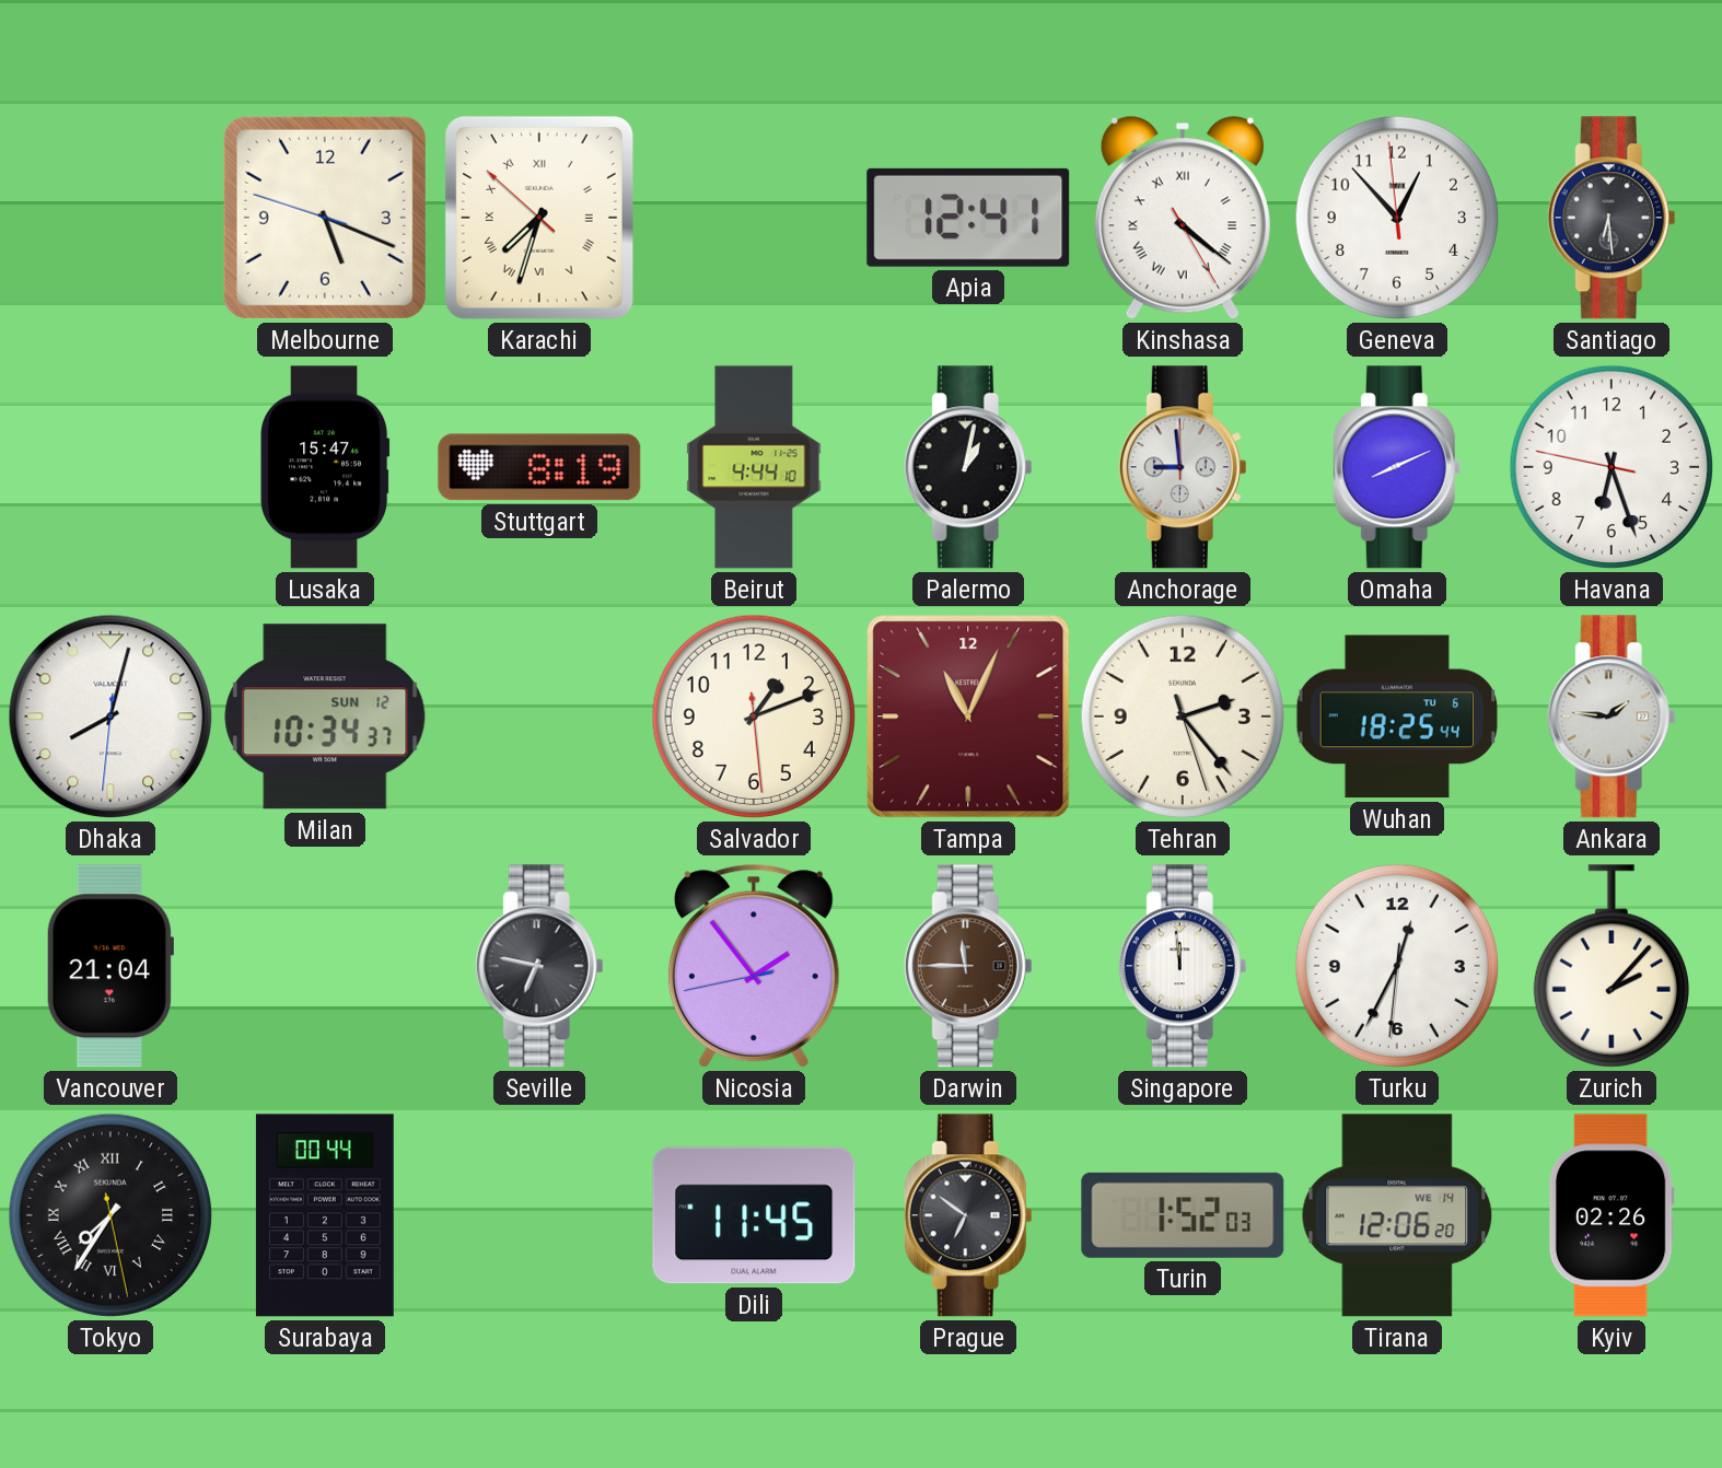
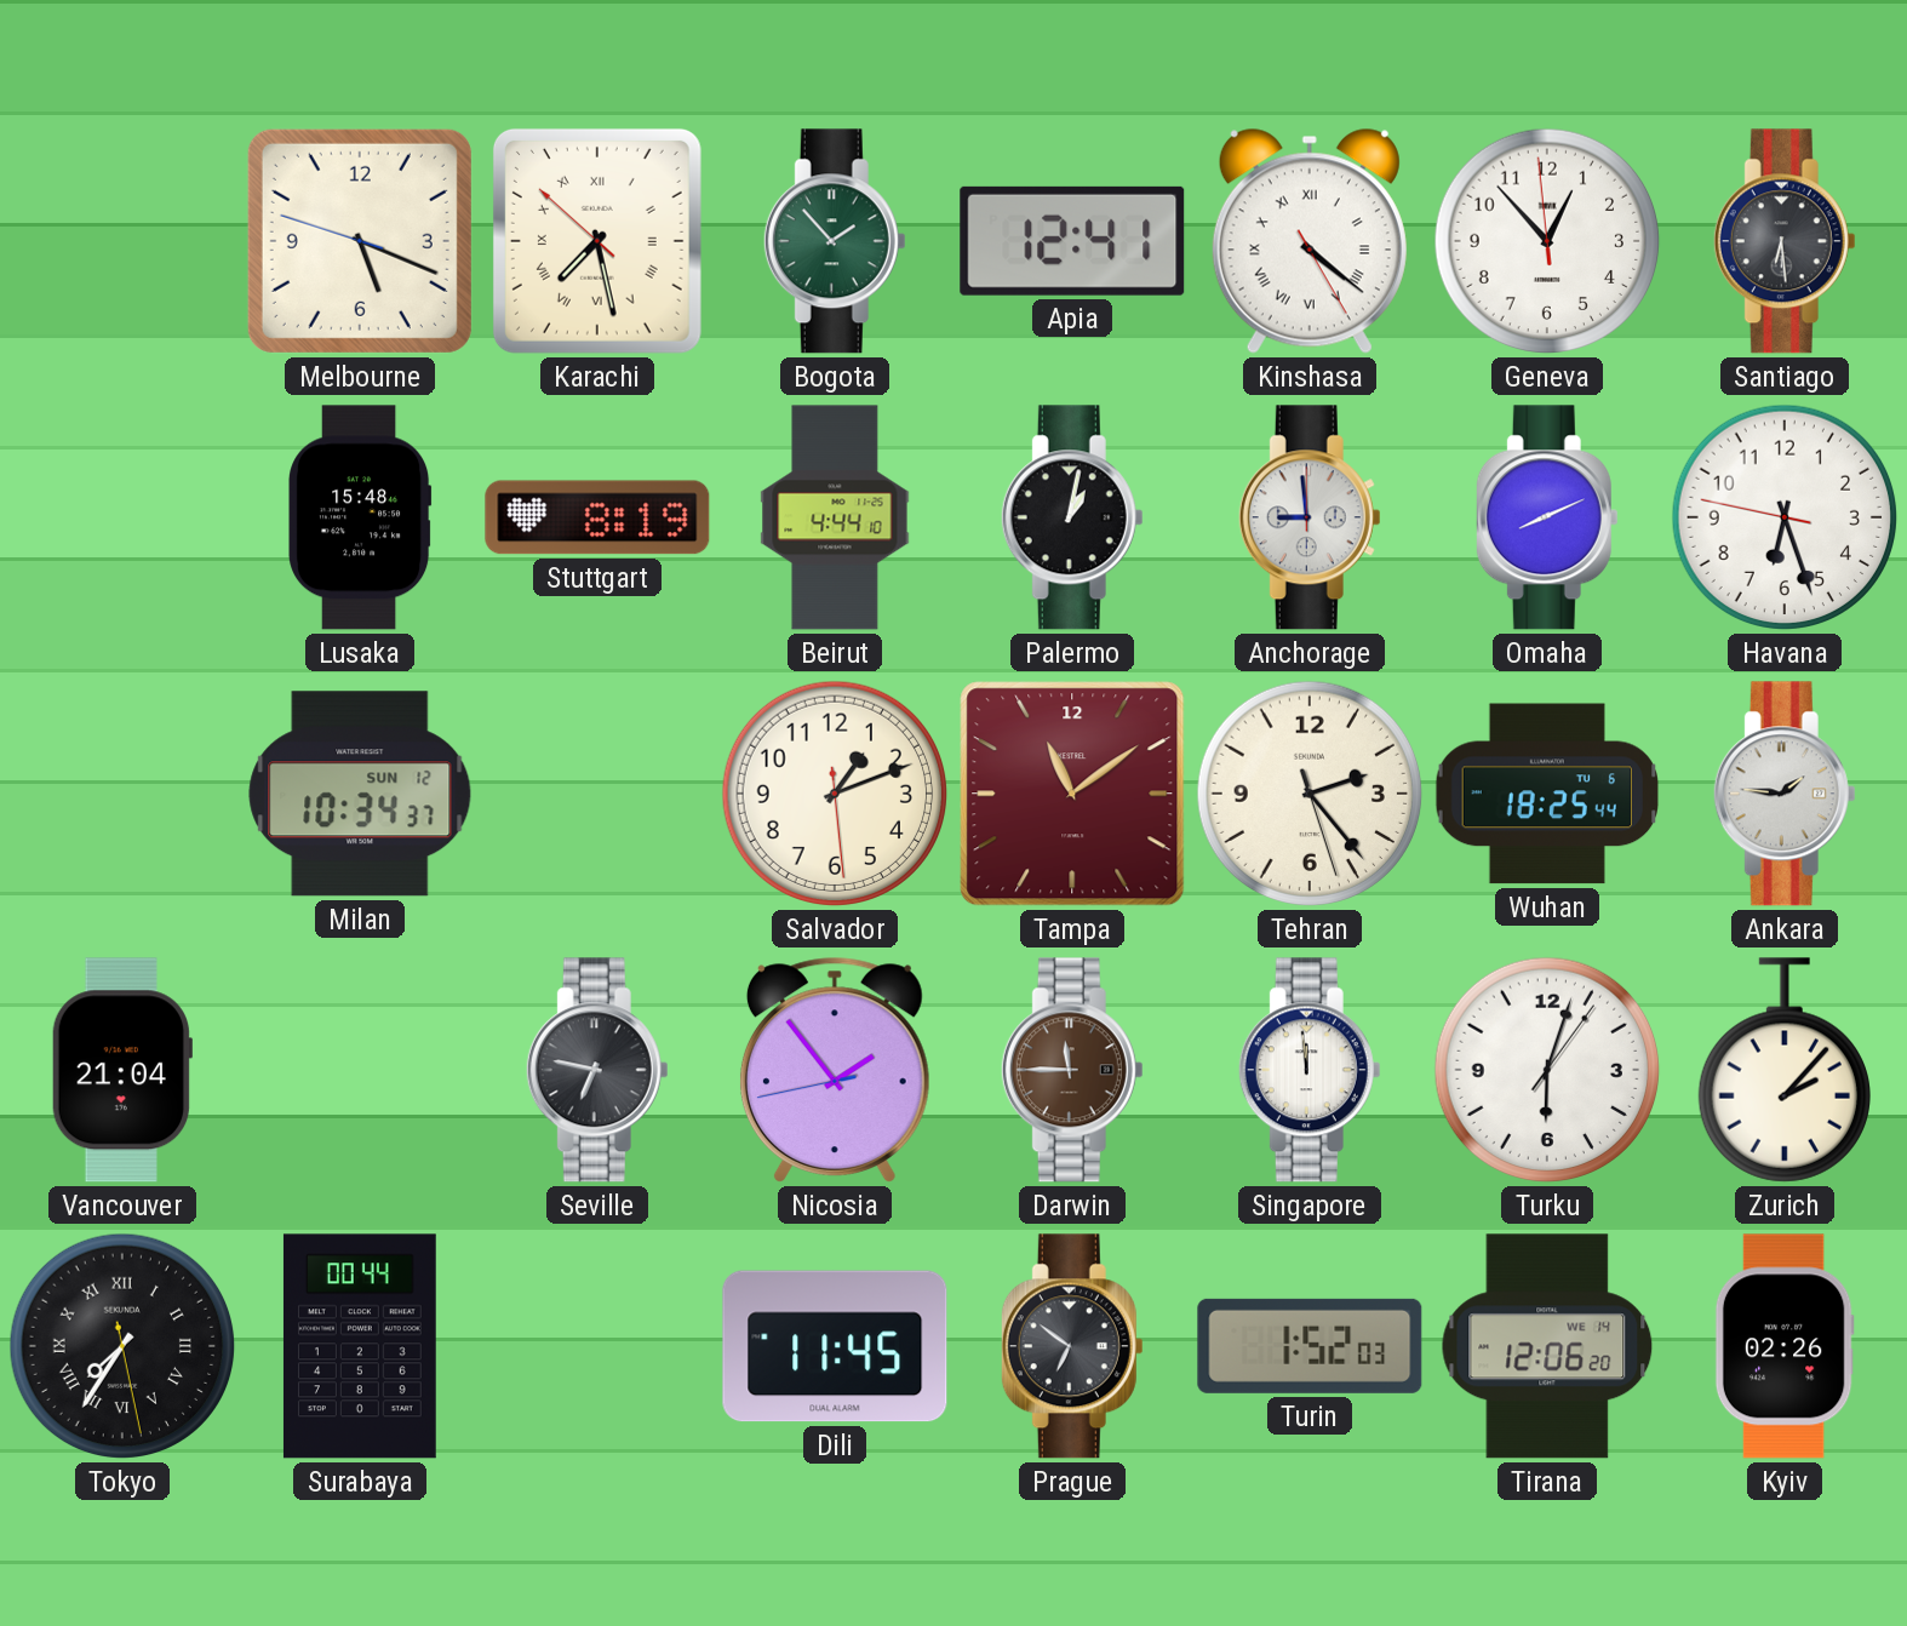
Karachi: 7:32 -> 7:27 (597, 241)
Bogota: none -> 1:53 (835, 241)
Lusaka: 15:47 -> 15:48 (360, 517)
Dhaka: 8:02 -> none (110, 716)
Tampa: 11:04 -> 11:09 (1072, 794)
Turku: 12:34 -> 6:03 (1547, 1070)
